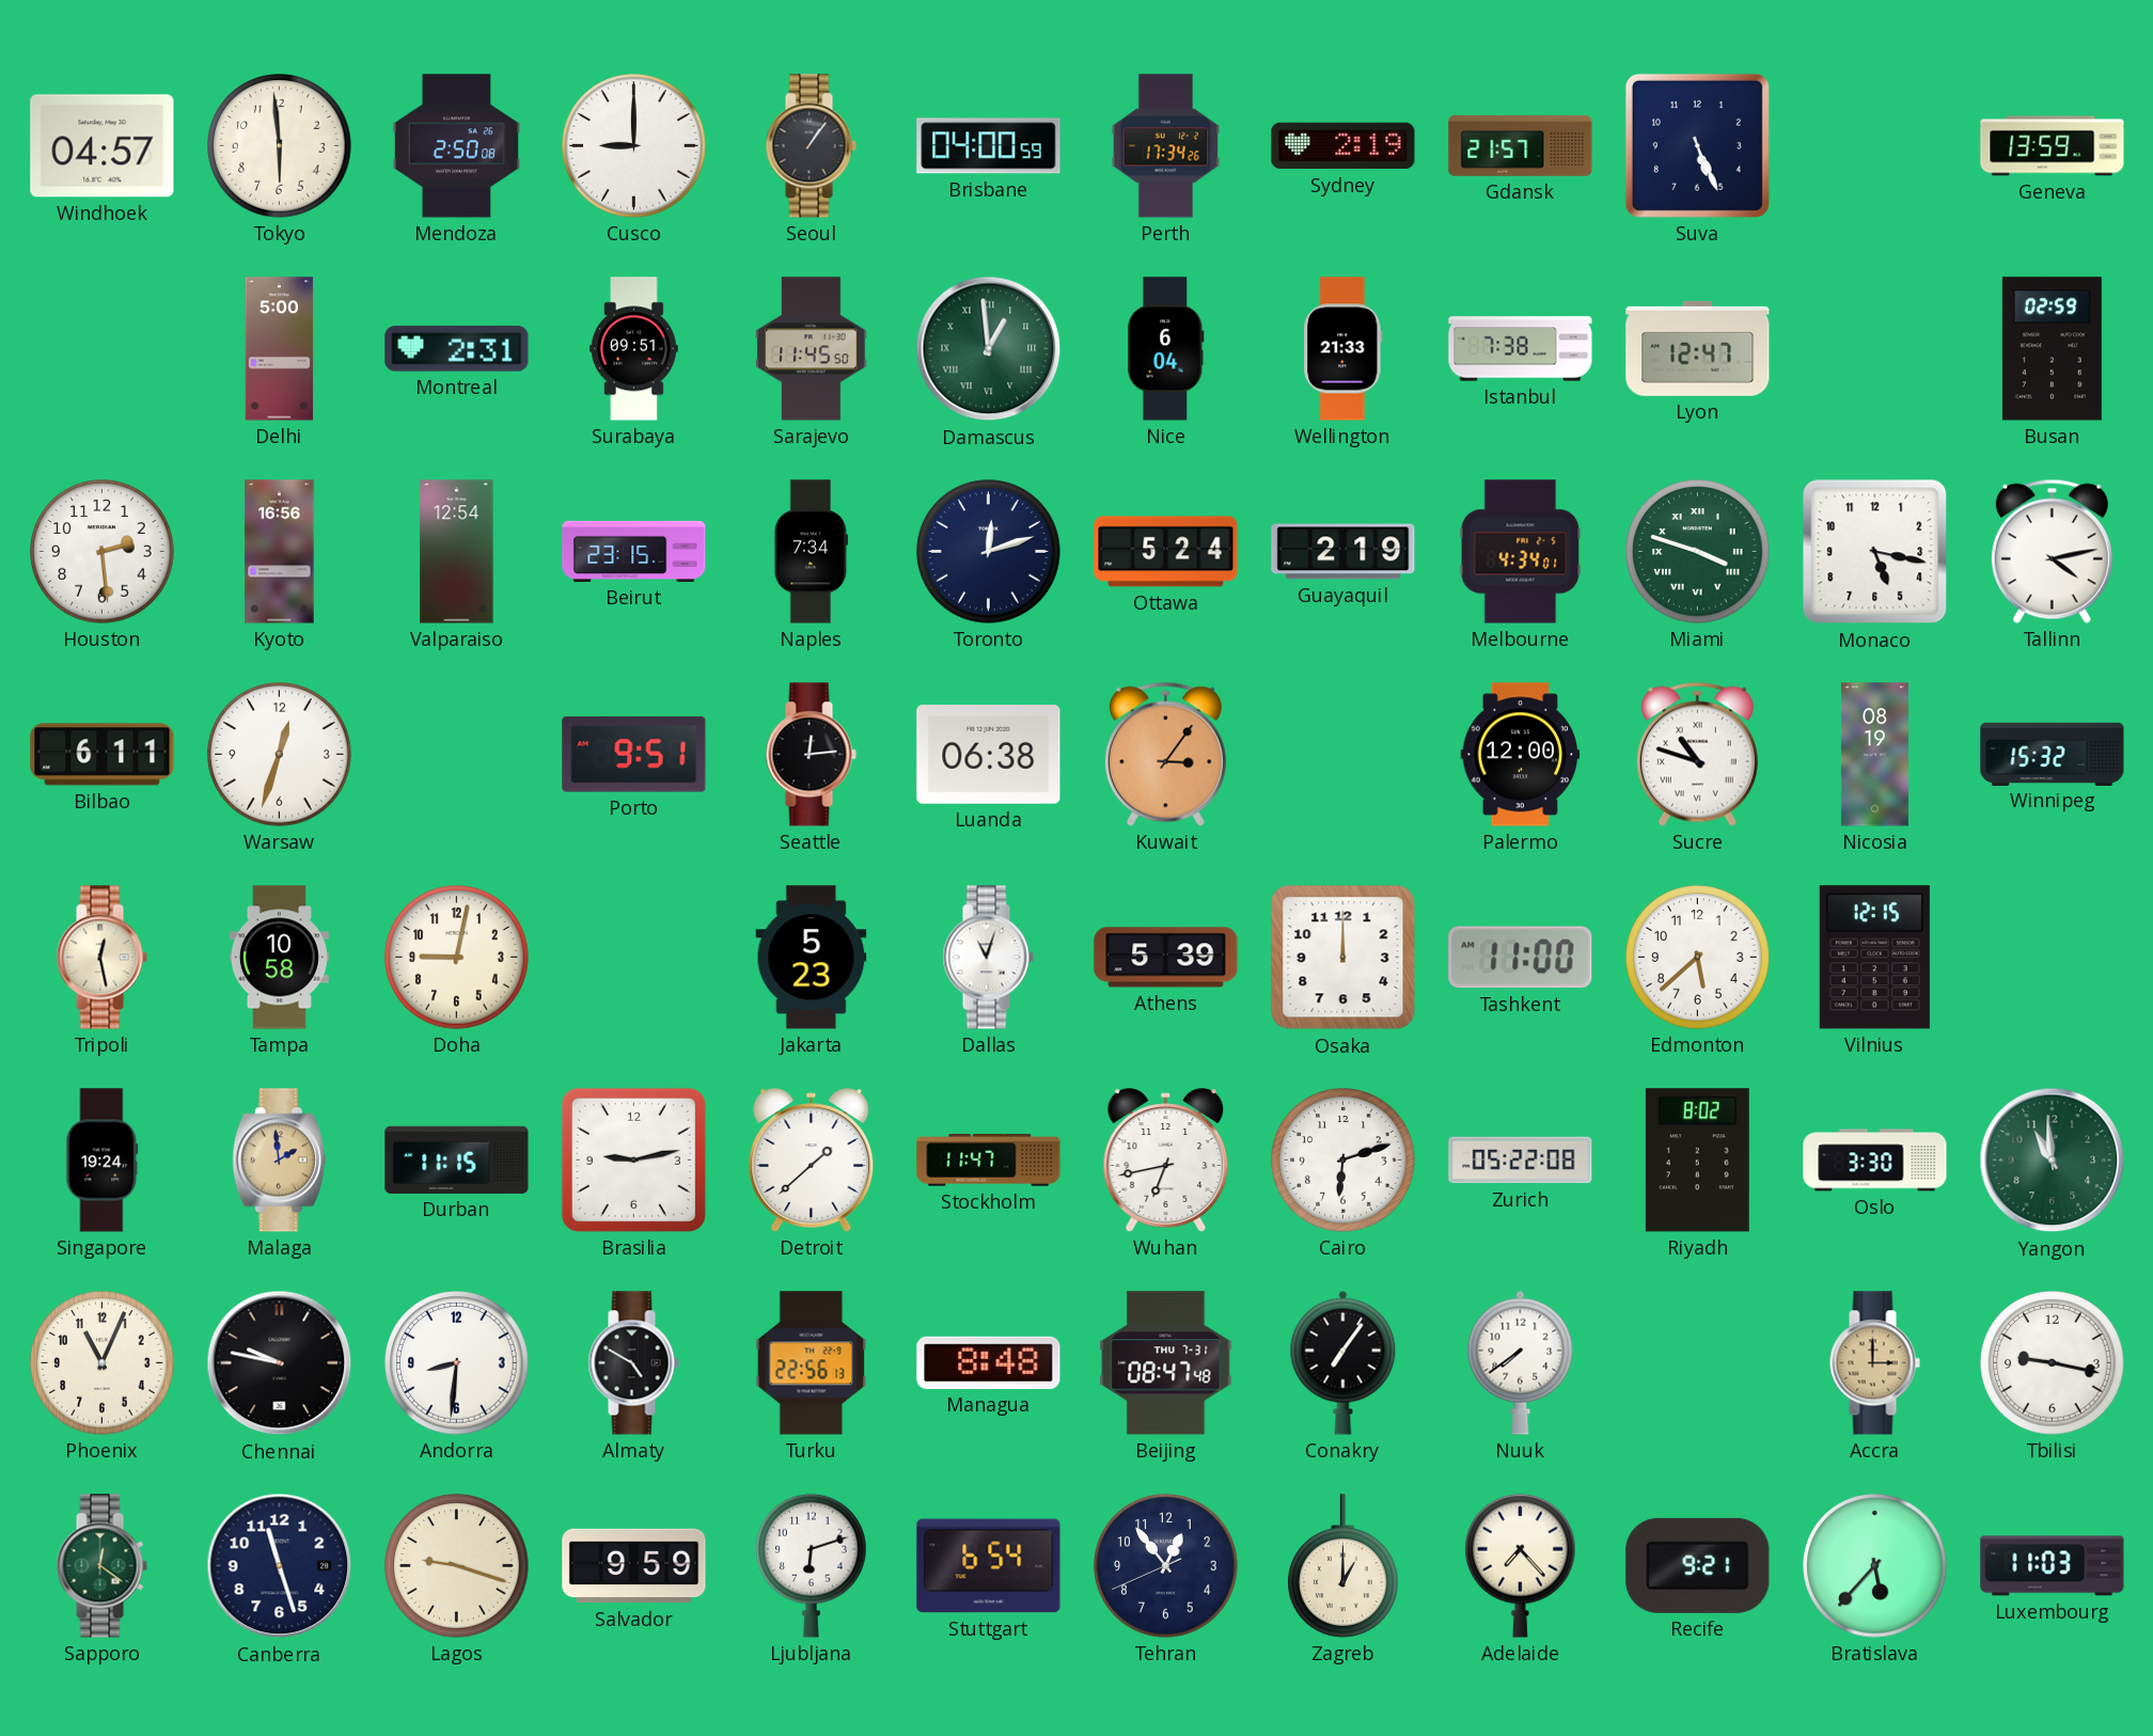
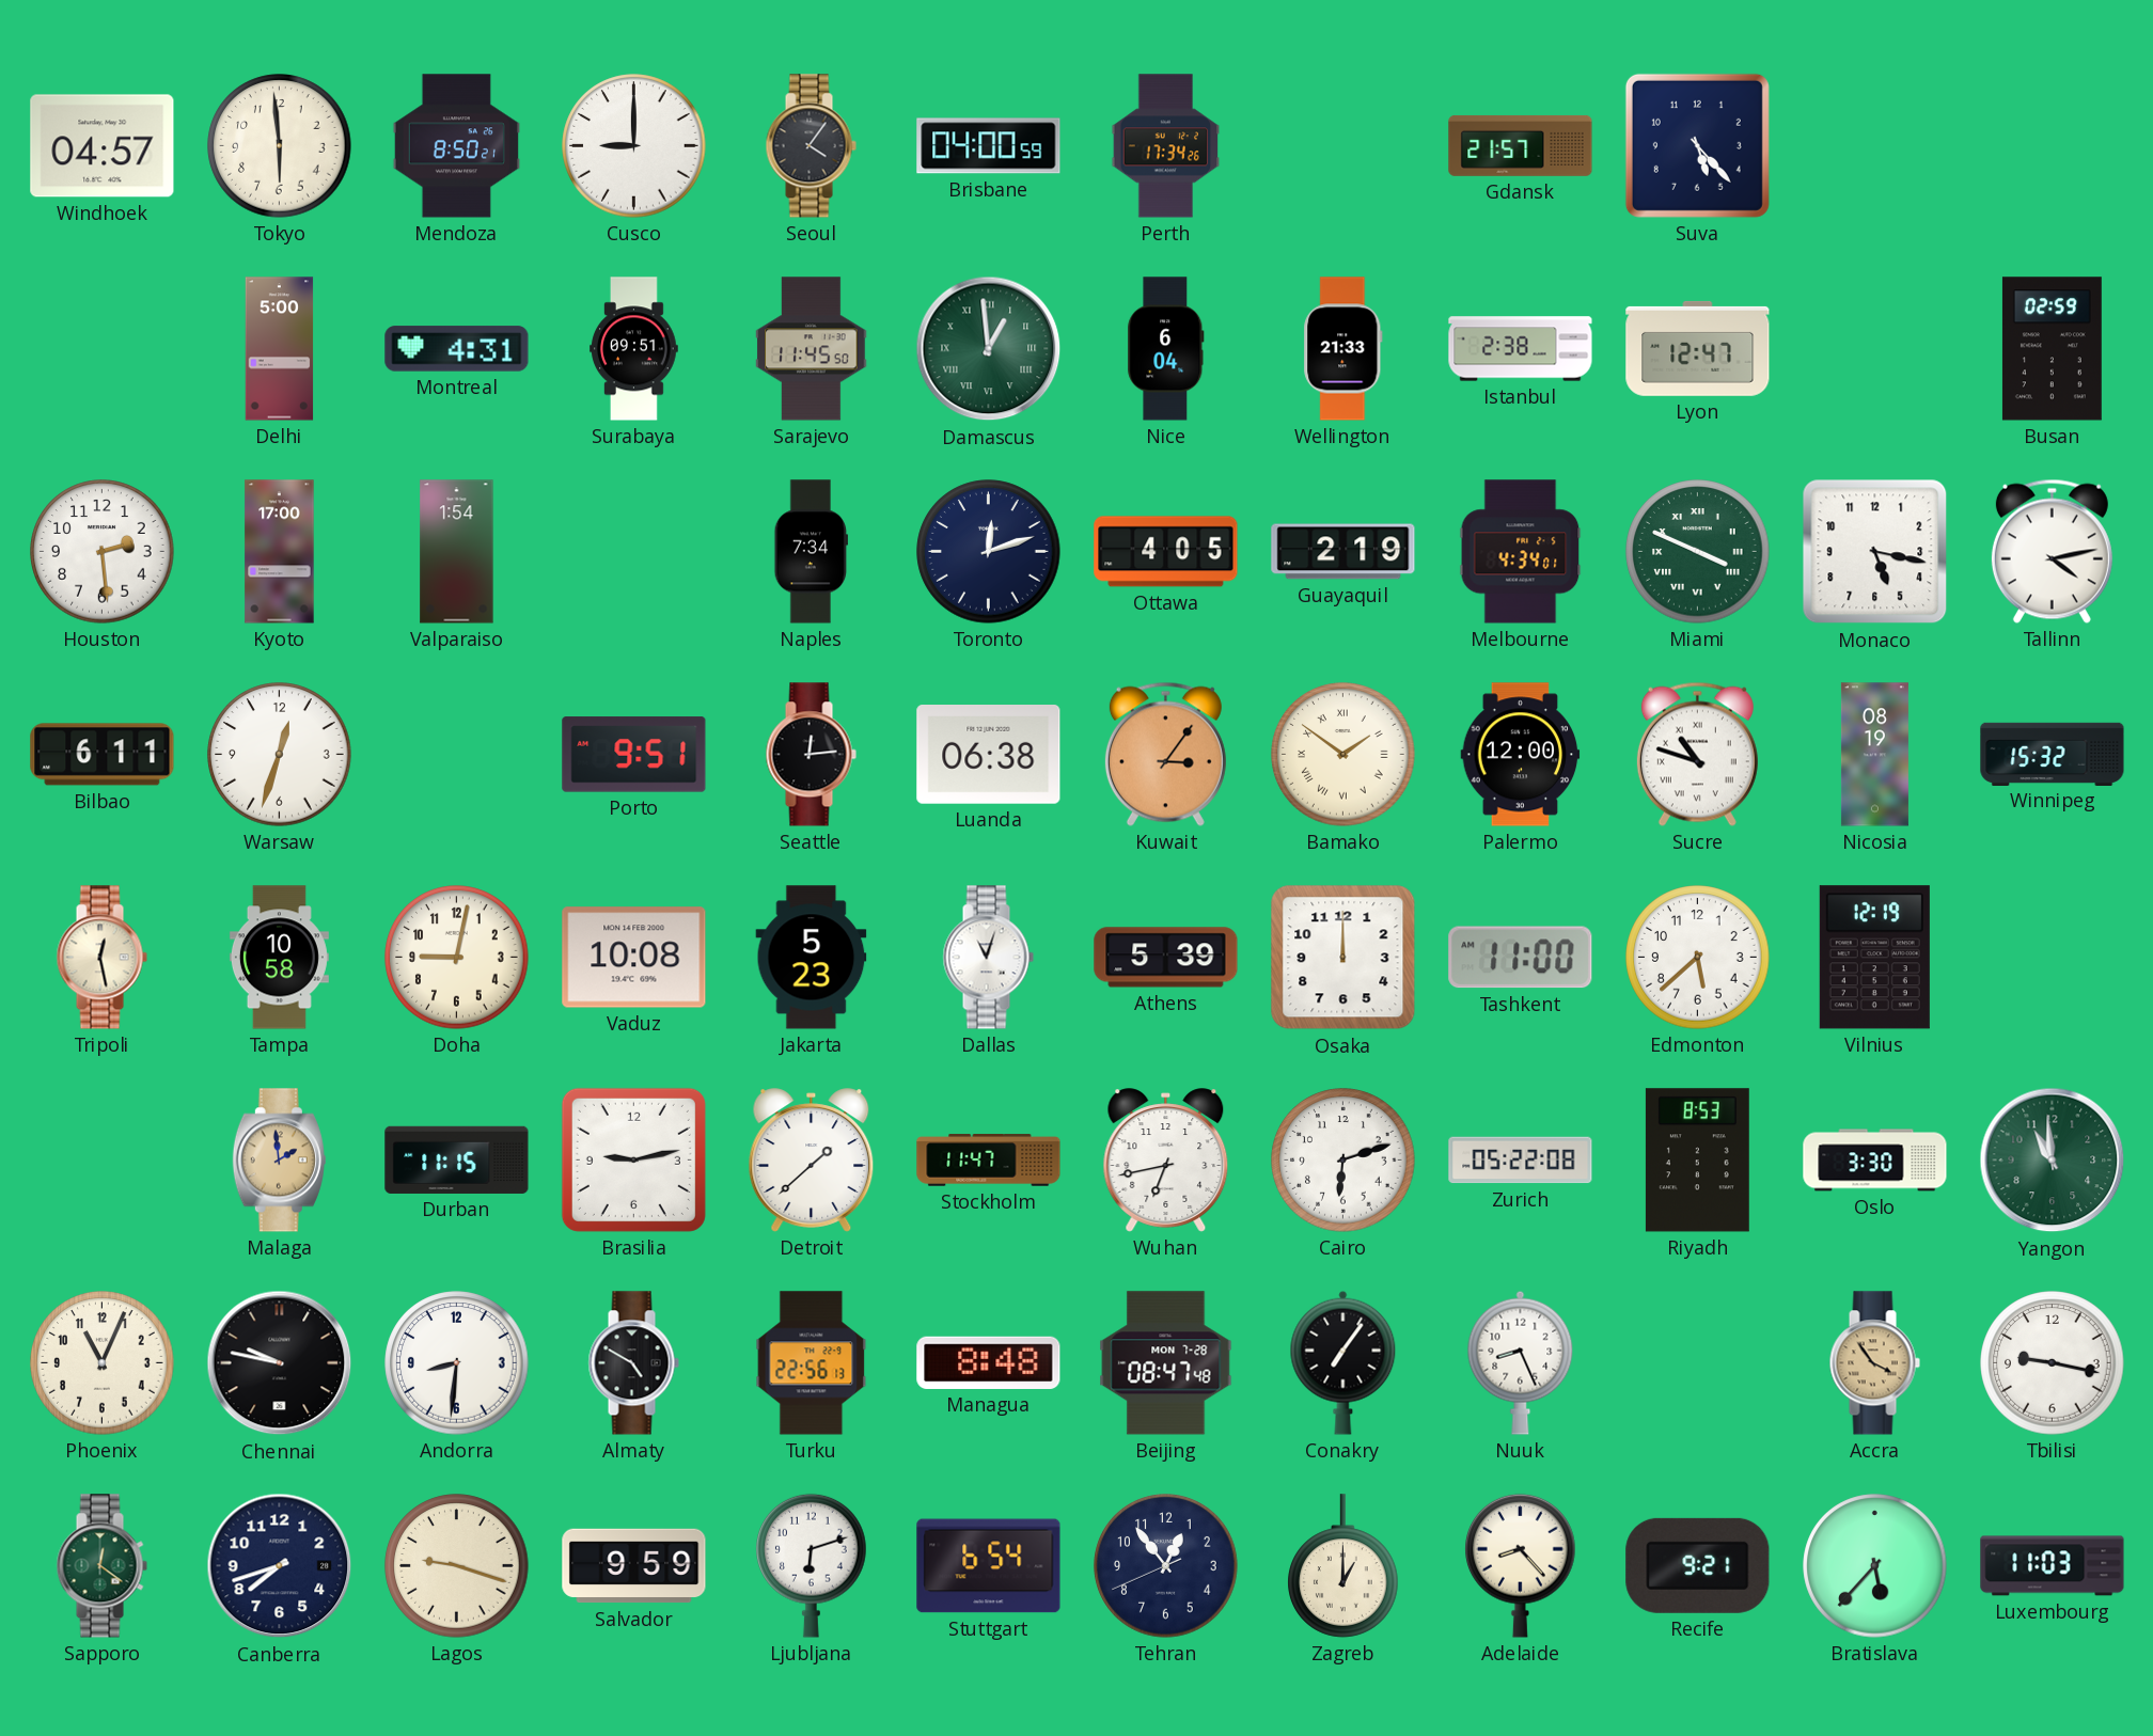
Mendoza: 2:50 -> 8:50 (456, 146)
Seoul: 1:06 -> 4:06 (811, 146)
Sydney: 2:19 -> none (1343, 146)
Suva: 5:26 -> 5:23 (1697, 145)
Geneva: 13:59 -> none (2053, 146)
Montreal: 2:31 -> 4:31 (457, 349)
Istanbul: 7:38 -> 2:38 (1521, 349)
Kyoto: 16:56 -> 17:00 (280, 552)
Valparaiso: 12:54 -> 1:54 (457, 552)
Beirut: 23:15 -> none (634, 551)
Ottawa: 5:24 -> 4:05 (1166, 552)
Miami: 3:48 -> 3:49 (1698, 552)
Bamako: none -> 1:51 (1343, 755)
Vaduz: none -> 10:08 (634, 958)
Vilnius: 12:15 -> 12:19 (1874, 958)
Singapore: 19:24 -> none (103, 1161)
Riyadh: 8:02 -> 8:53 (1697, 1161)
Beijing date: THU 7-31 -> MON 7-28 (1166, 1363)
Nuuk: 7:39 -> 8:26 (1521, 1362)
Accra: 3:00 -> 3:54 (1874, 1363)
Canberra: 11:27 -> 7:42 (280, 1566)
Adelaide: 7:23 -> 8:23 (1521, 1565)
